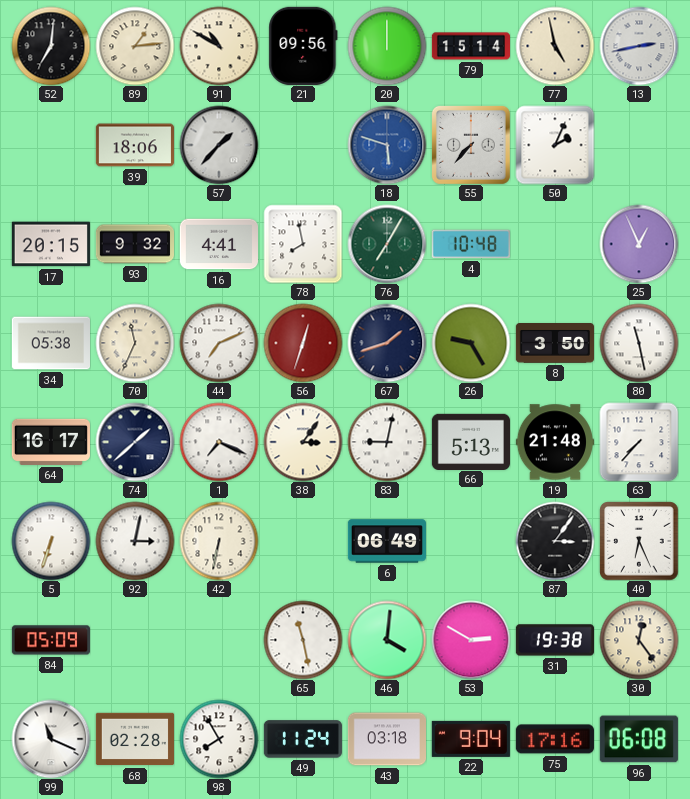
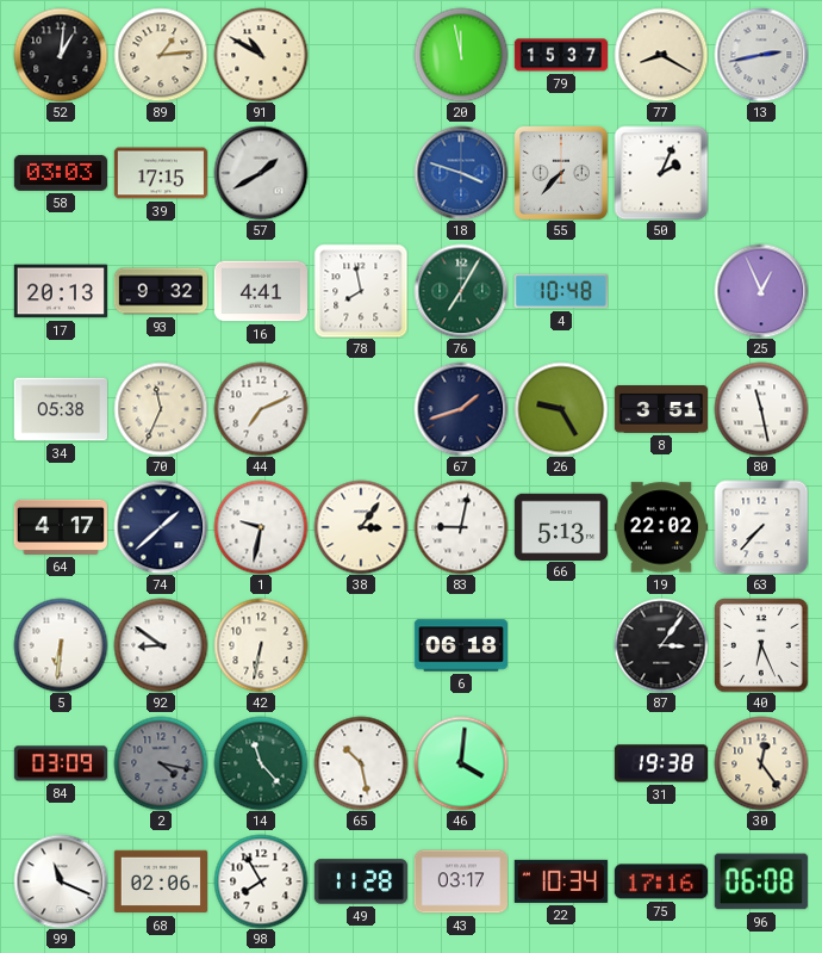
52: 7:01 -> 1:01 (61, 55)
21: 09:56 -> none (303, 46)
20: 12:00 -> 11:58 (461, 55)
79: 15:14 -> 15:37 (560, 55)
77: 4:58 -> 8:20 (661, 55)
58: none -> 03:03 (60, 173)
39: 18:06 -> 17:15 (160, 173)
57: 1:37 -> 1:40 (261, 173)
18: 5:48 -> 3:48 (461, 173)
17: 20:15 -> 20:13 (61, 291)
56: 12:33 -> none (303, 343)
8: 3:50 -> 3:51 (660, 410)
64: 16:17 -> 4:17 (61, 527)
1: 7:19 -> 9:32 (261, 527)
19: 21:48 -> 22:02 (660, 527)
5: 6:33 -> 6:31 (61, 645)
92: 3:02 -> 8:51 (161, 645)
6: 06:49 -> 06:18 (460, 645)
84: 05:09 -> 03:09 (60, 763)
2: none -> 4:17 (161, 763)
14: none -> 11:23 (261, 763)
65: 11:28 -> 10:28 (361, 763)
53: 2:50 -> none (471, 640)
68: 02:28 -> 02:06 (160, 881)
49: 11:24 -> 11:28 (360, 881)
43: 03:18 -> 03:17 (460, 881)
22: 9:04 -> 10:34 (561, 881)
